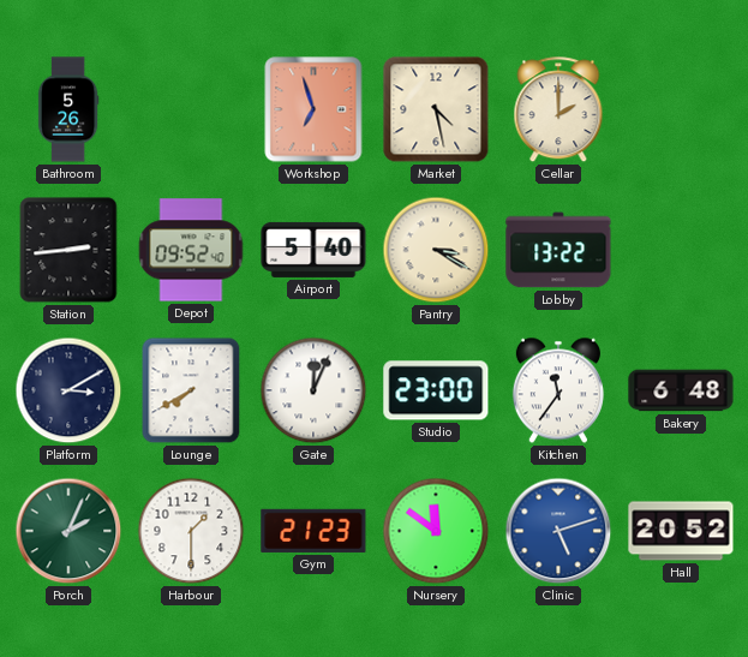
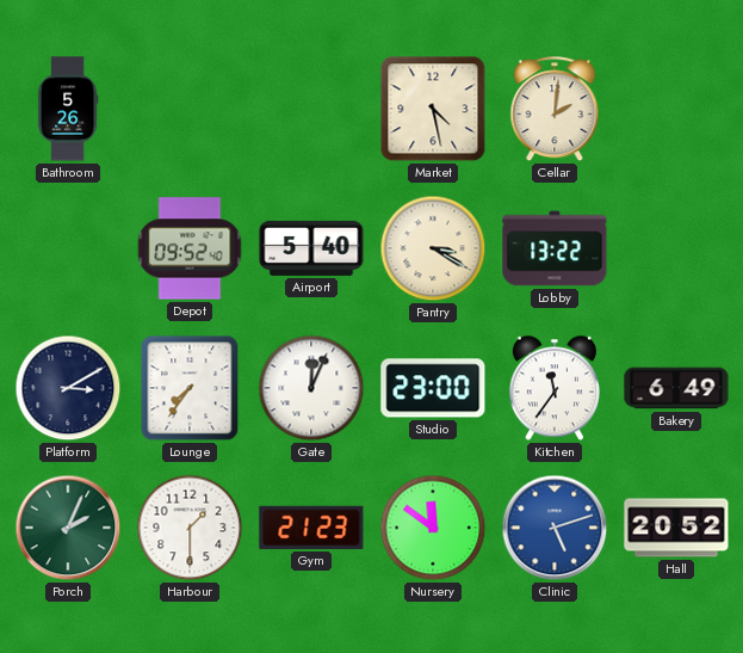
Workshop: 6:57 -> none (313, 109)
Cellar: 2:00 -> 2:01 (555, 110)
Station: 2:44 -> none (68, 250)
Lounge: 7:40 -> 7:36 (190, 388)
Bakery: 6:48 -> 6:49 (676, 388)
